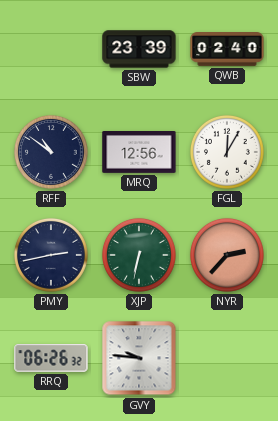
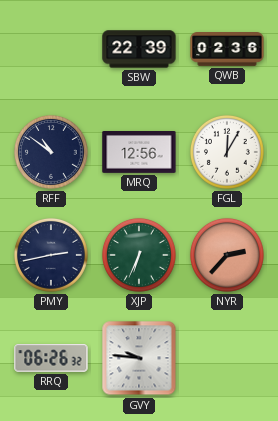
SBW: 23:39 -> 22:39 (139, 49)
QWB: 02:40 -> 02:36 (227, 50)
XJP: 6:32 -> 6:34 (139, 255)
